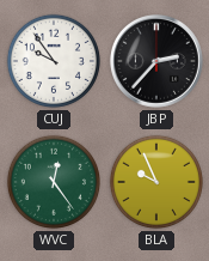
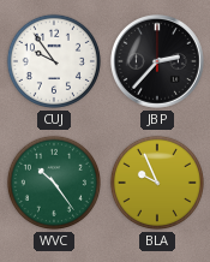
WVC: 12:24 -> 10:24 (54, 183)
